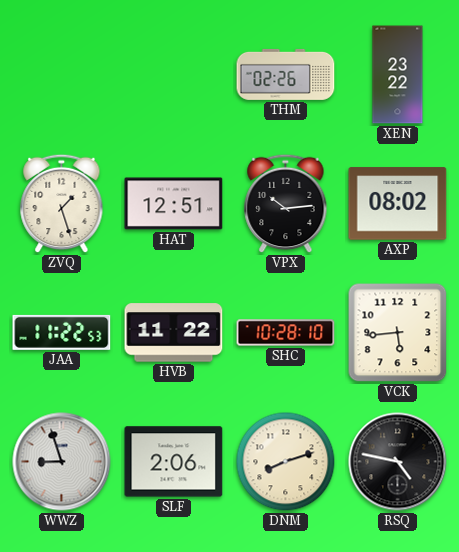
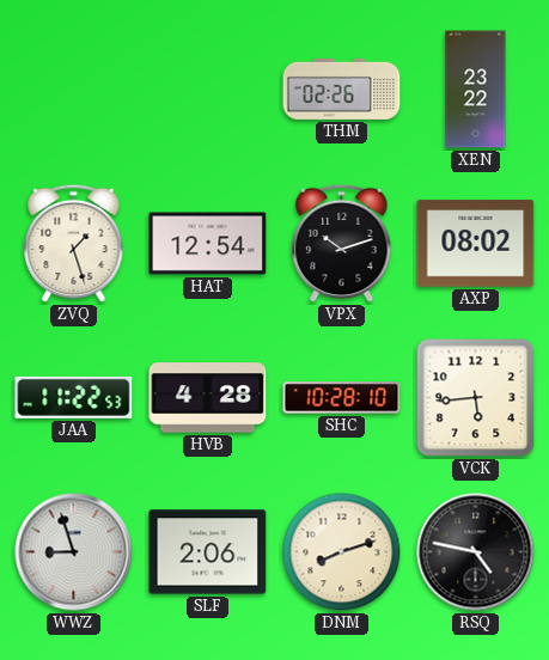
HAT: 12:51 -> 12:54 (208, 244)
VPX: 10:14 -> 10:12 (342, 244)
HVB: 11:22 -> 4:28 (208, 398)
